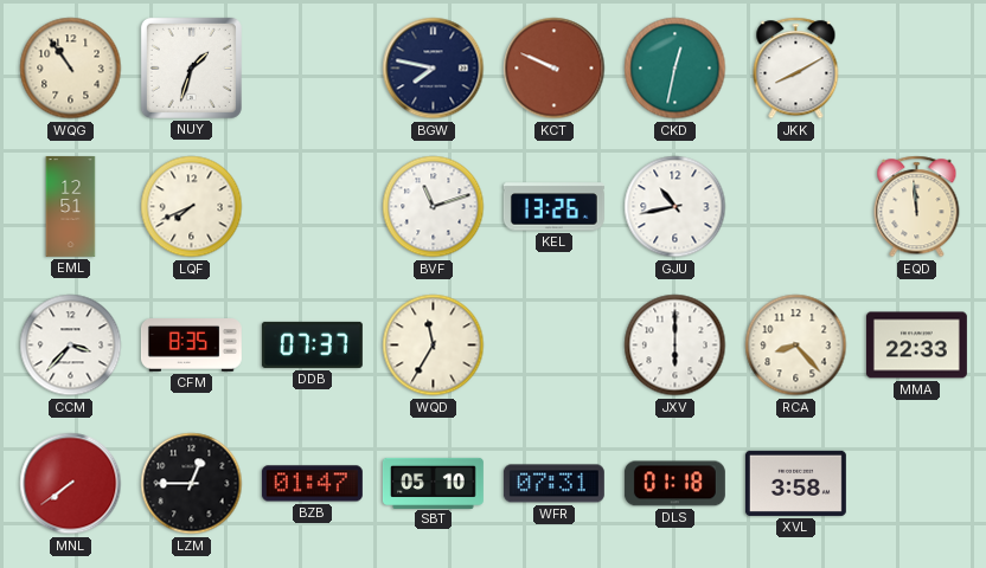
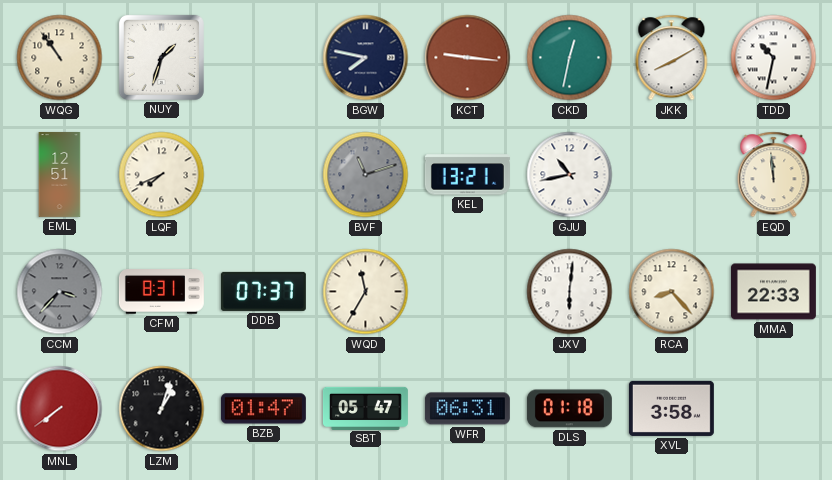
KCT: 9:49 -> 9:16 (468, 58)
TDD: none -> 10:32 (774, 58)
BVF dial: white -> grey (366, 175)
KEL: 13:26 -> 13:21 (467, 175)
CCM dial: white -> grey (60, 292)
CFM: 8:35 -> 8:31 (161, 292)
JXV: 6:00 -> 6:01 (570, 292)
LZM: 12:45 -> 1:03 (162, 409)
SBT: 05:10 -> 05:47 (365, 408)
WFR: 07:31 -> 06:31 (467, 409)
